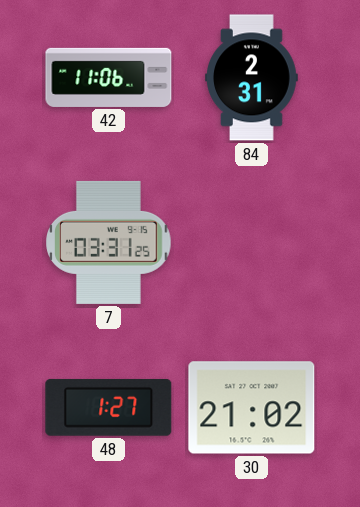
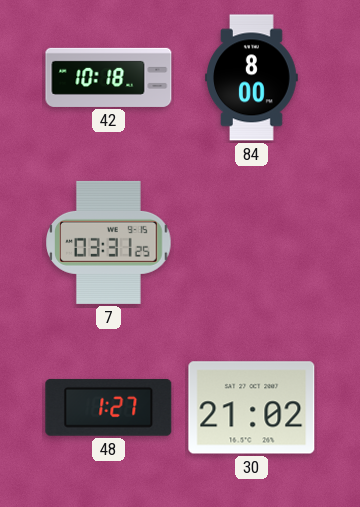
42: 11:06 -> 10:18 (109, 77)
84: 2:31 -> 8:00 (252, 78)
